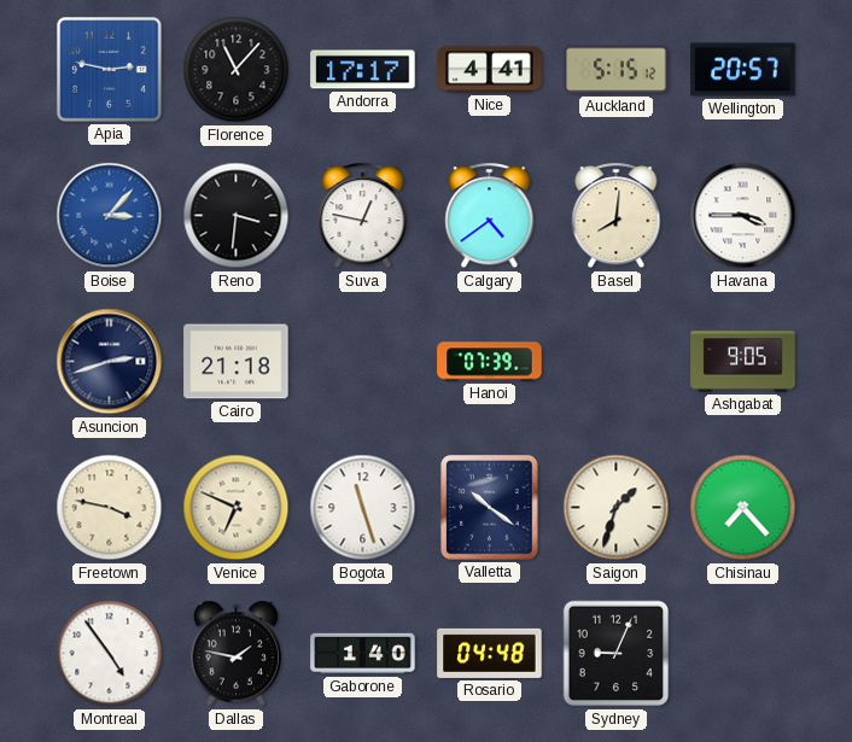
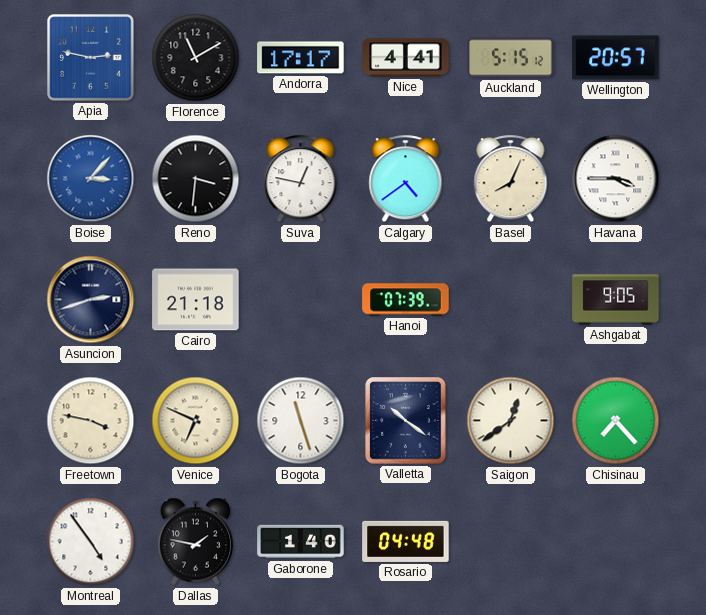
Florence: 11:07 -> 11:10 (196, 58)
Basel: 8:01 -> 8:04 (511, 179)
Saigon: 1:33 -> 12:39 (511, 421)
Sydney: 9:04 -> none (617, 654)
